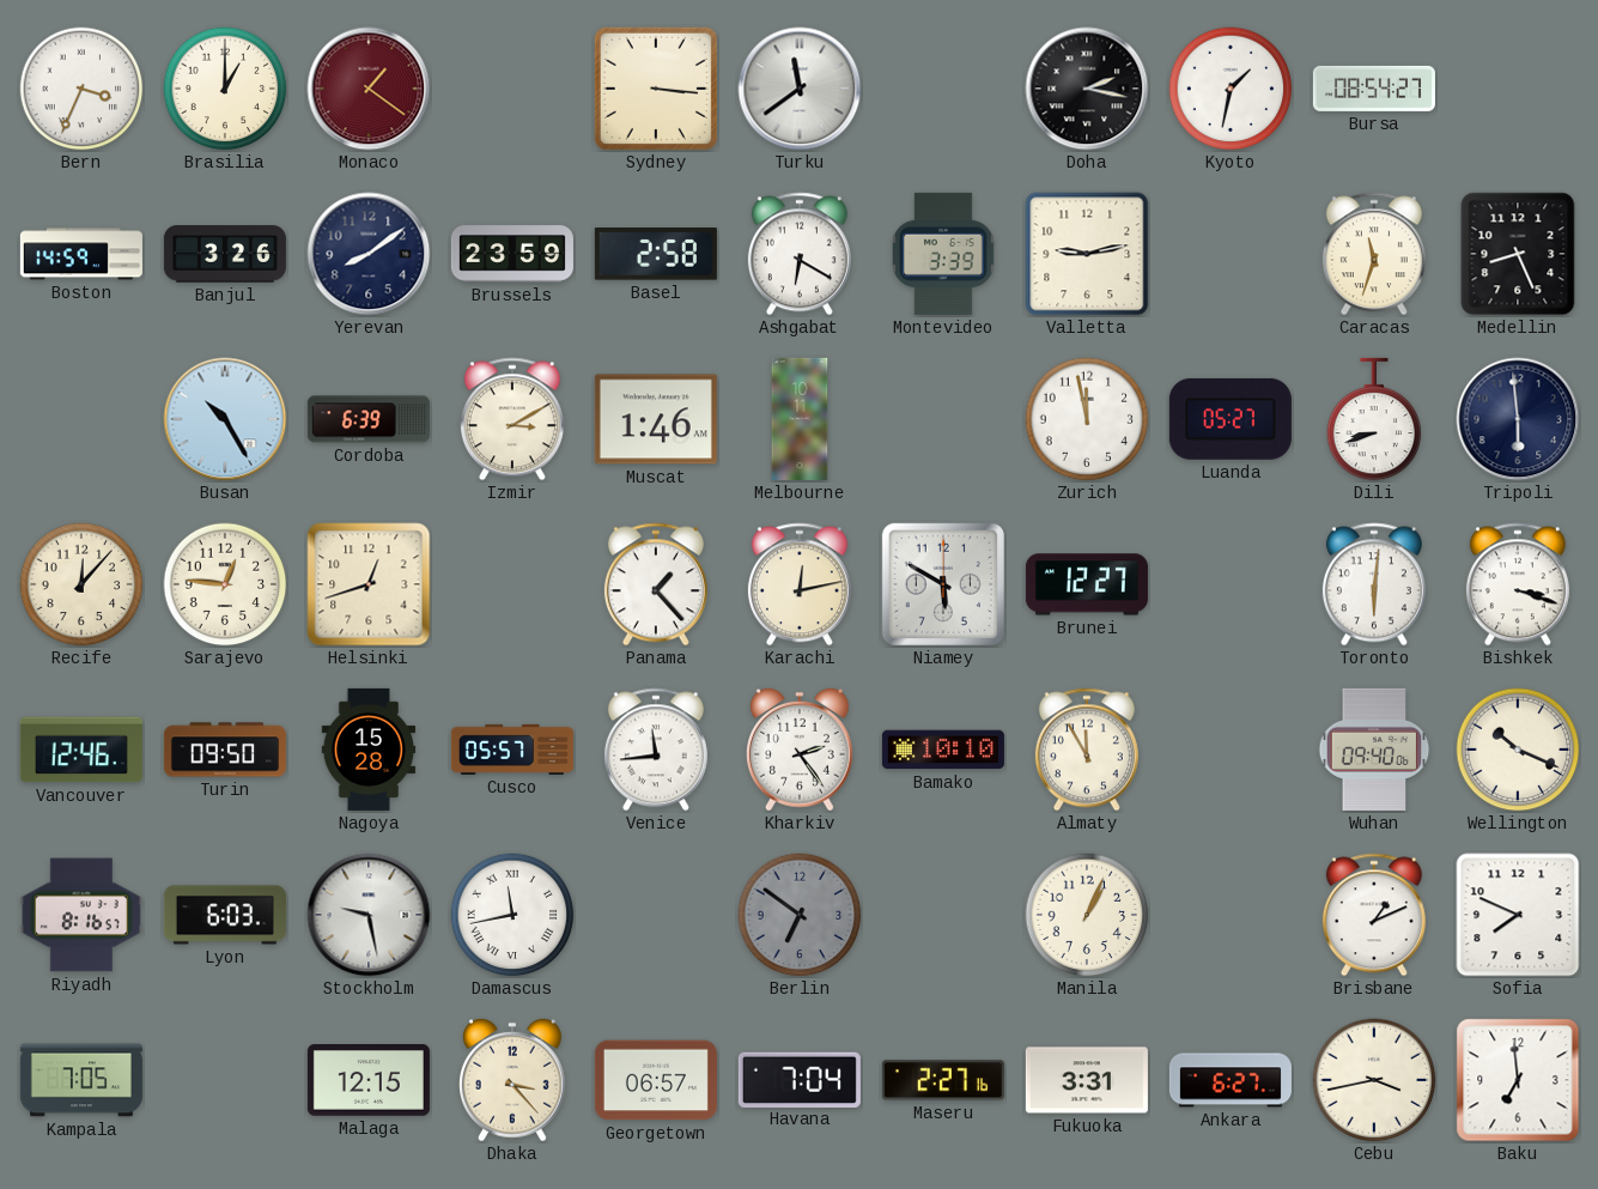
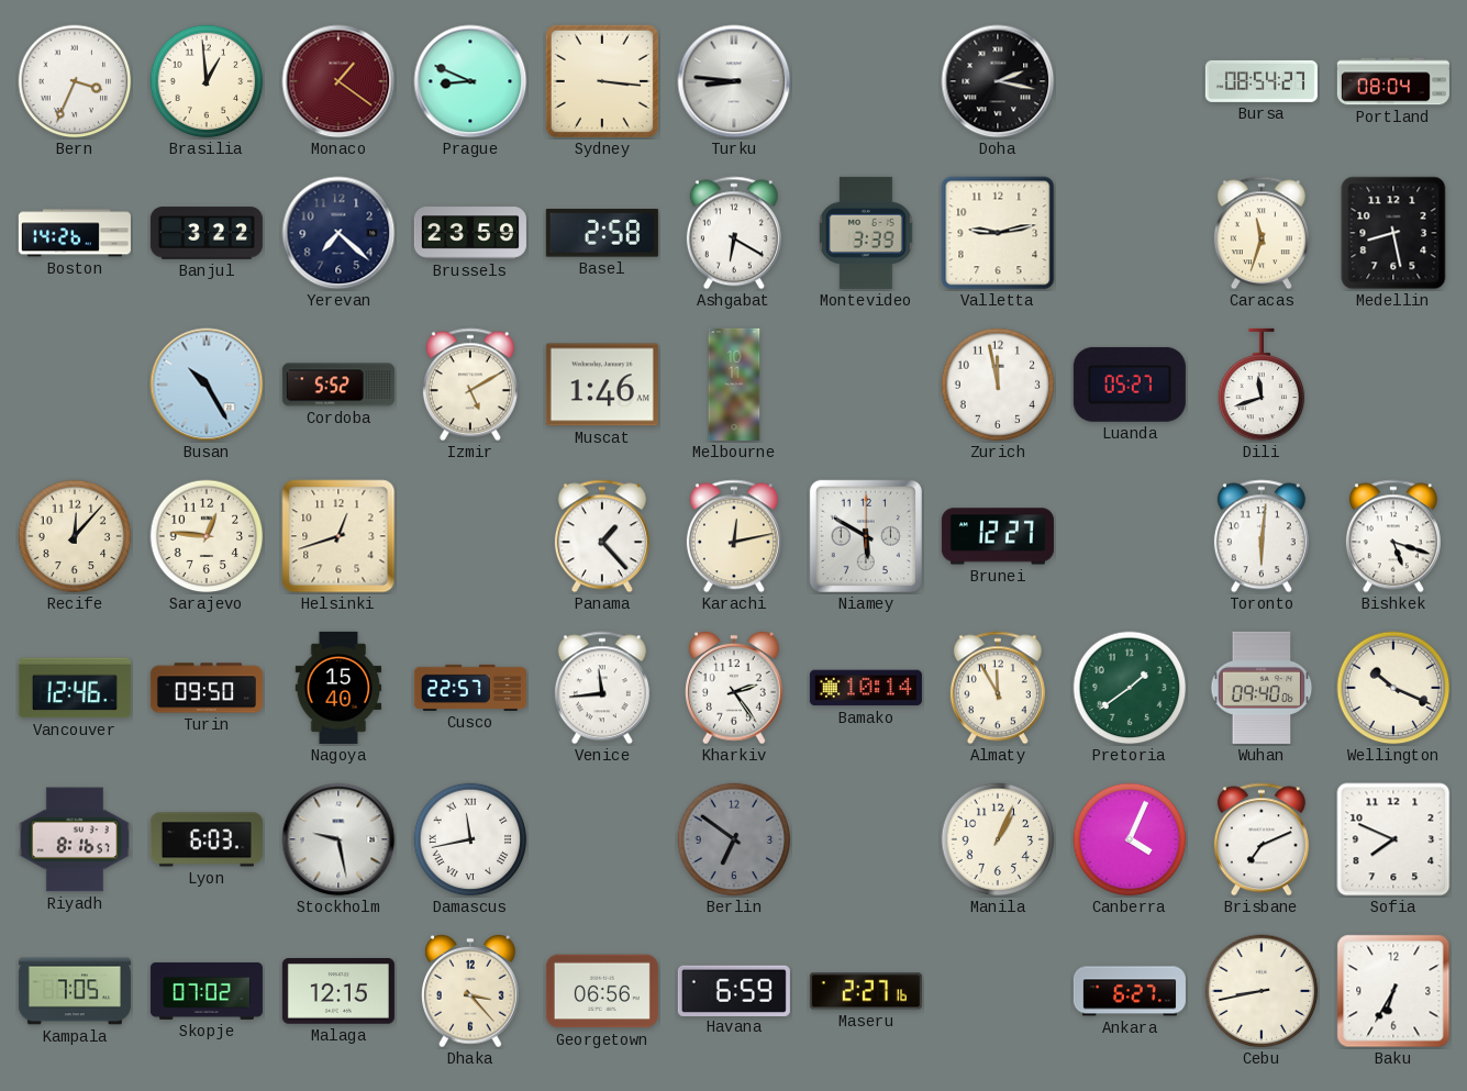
Brasilia: 1:00 -> 12:59 (207, 81)
Prague: none -> 8:49 (470, 81)
Turku: 11:39 -> 8:46 (734, 81)
Kyoto: 1:32 -> none (1231, 89)
Portland: none -> 08:04 (1393, 81)
Boston: 14:59 -> 14:26 (75, 233)
Banjul: 3:26 -> 3:22 (207, 233)
Yerevan: 8:09 -> 7:22 (338, 233)
Medellin: 8:26 -> 8:28 (1393, 233)
Cordoba: 6:39 -> 5:52 (338, 385)
Izmir: 3:10 -> 5:10 (470, 385)
Dili: 8:42 -> 11:42 (1262, 385)
Tripoli: 5:59 -> none (1518, 419)
Bishkek: 3:18 -> 5:18 (1393, 536)
Nagoya: 15:28 -> 15:40 (338, 688)
Cusco: 05:57 -> 22:57 (470, 688)
Bamako: 10:10 -> 10:14 (866, 688)
Pretoria: none -> 1:39 (1130, 688)
Canberra: none -> 4:04 (1130, 839)
Brisbane: 1:11 -> 7:11 (1262, 839)
Skopje: none -> 07:02 (207, 991)
Georgetown: 06:57 -> 06:56 (602, 991)
Havana: 7:04 -> 6:59 (734, 990)
Fukuoka: 3:31 -> none (1087, 1080)
Cebu: 3:43 -> 8:43 (1262, 991)
Baku: 6:59 -> 6:35 (1393, 991)
